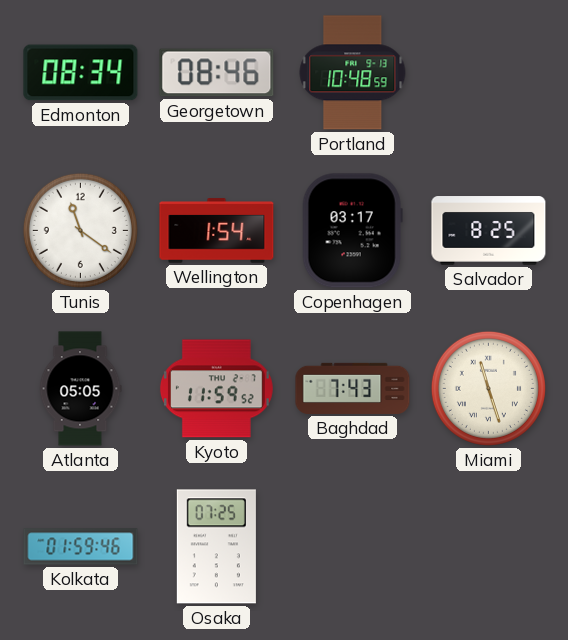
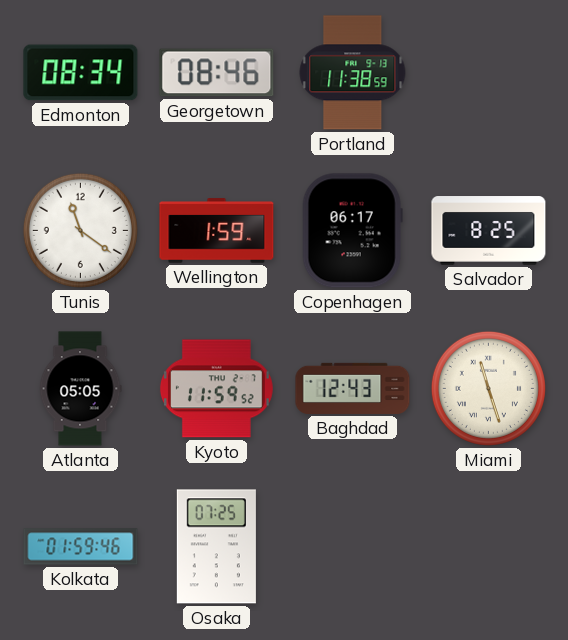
Portland: 10:48 -> 11:38 (353, 73)
Wellington: 1:54 -> 1:59 (217, 231)
Copenhagen: 03:17 -> 06:17 (352, 231)
Baghdad: 7:43 -> 12:43 (353, 388)
